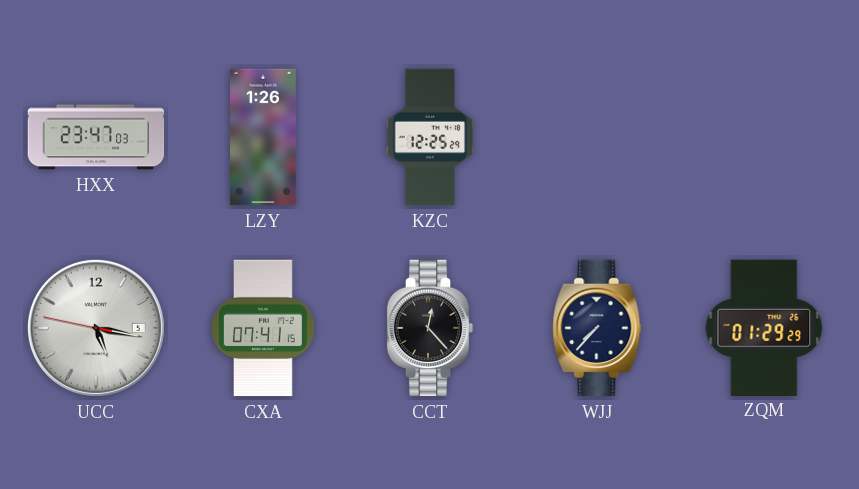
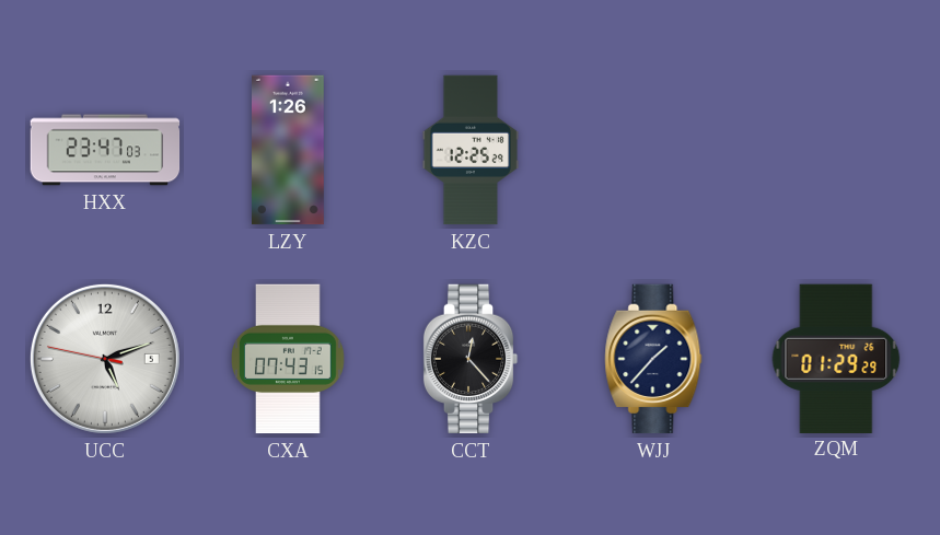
UCC: 5:16 -> 5:11 (105, 359)
CXA: 07:41 -> 07:43 (289, 359)
WJJ: 7:37 -> 1:37 (653, 359)
